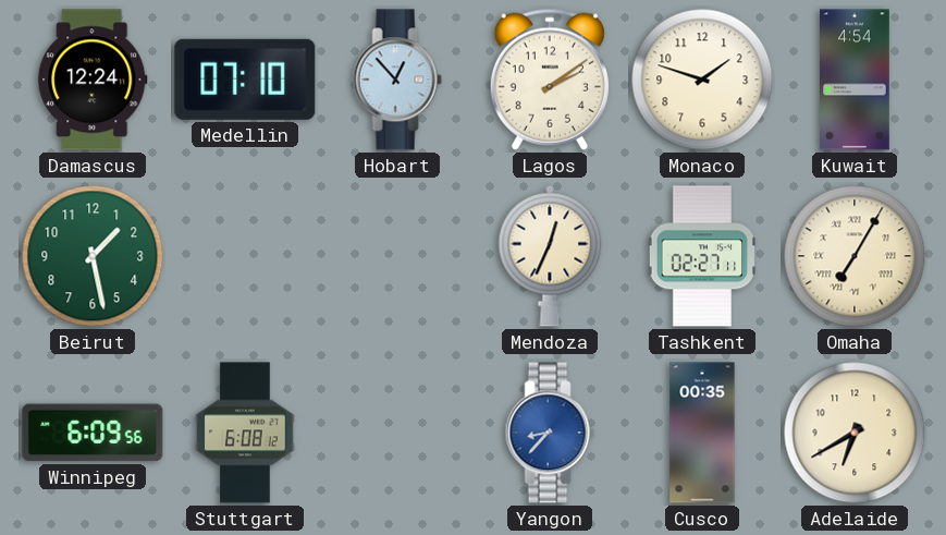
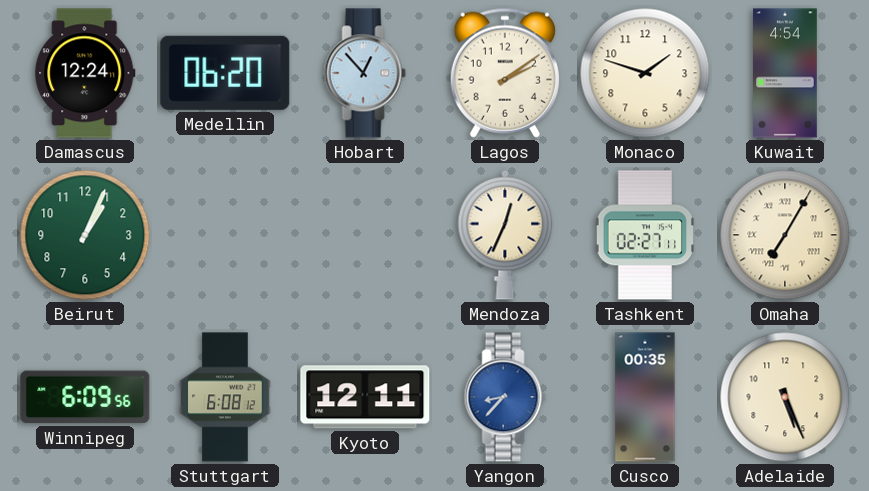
Medellin: 07:10 -> 06:20 (225, 73)
Beirut: 1:28 -> 1:04 (85, 235)
Kyoto: none -> 12:11 (365, 397)
Adelaide: 6:40 -> 5:26 (785, 397)
